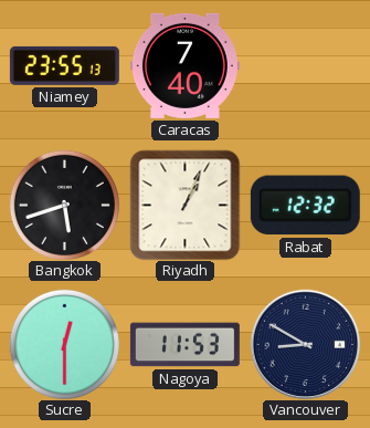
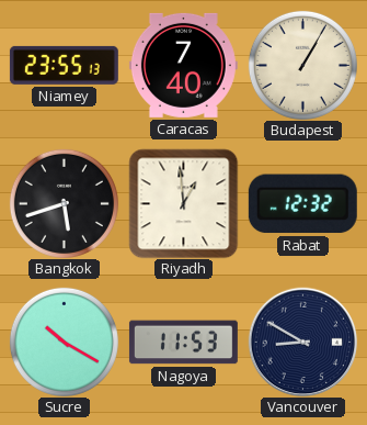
Budapest: none -> 1:05 (302, 65)
Riyadh: 1:04 -> 12:59 (183, 203)
Sucre: 12:30 -> 10:20 (64, 342)
